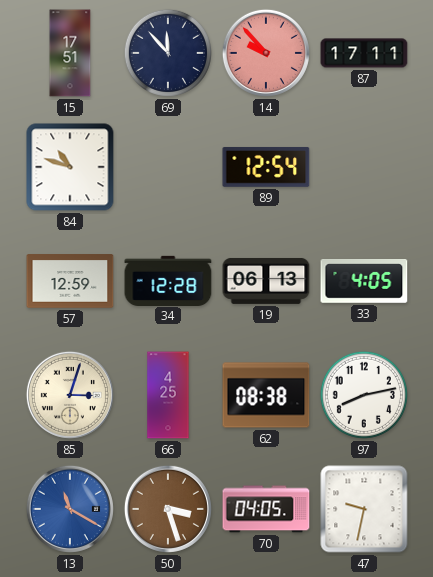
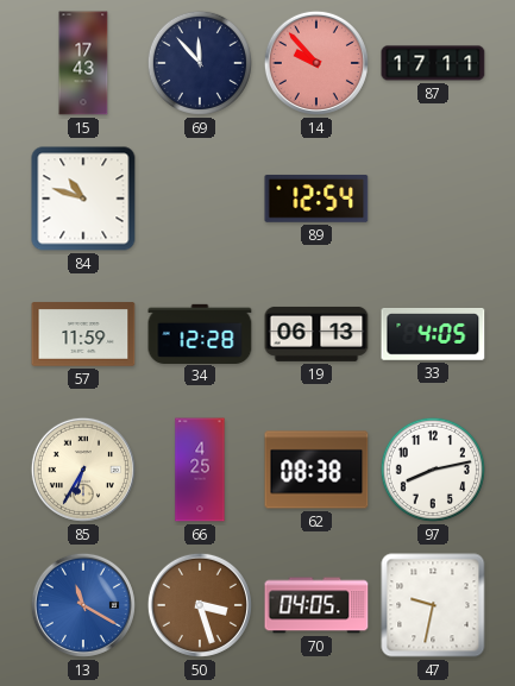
15: 17:51 -> 17:43 (83, 63)
57: 12:59 -> 11:59 (83, 334)
85: 3:03 -> 6:35 (83, 470)
